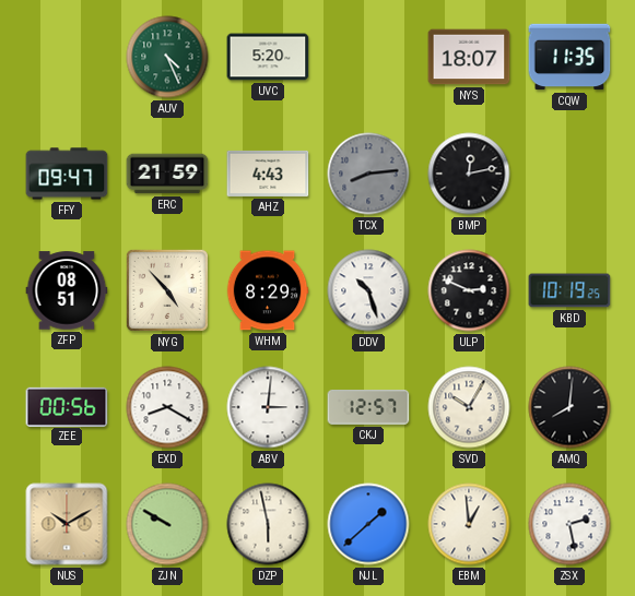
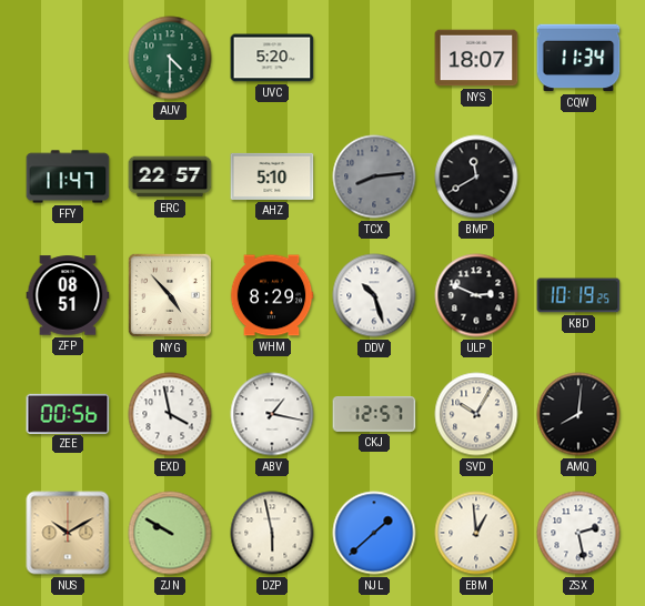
AUV: 4:26 -> 4:30 (170, 58)
CQW: 11:35 -> 11:34 (578, 58)
FFY: 09:47 -> 11:47 (68, 176)
ERC: 21:59 -> 22:57 (170, 176)
AHZ: 4:43 -> 5:10 (272, 176)
BMP: 12:13 -> 11:40 (476, 176)
EXD: 8:20 -> 3:58 (170, 414)
ABV: 3:01 -> 1:17 (272, 414)
